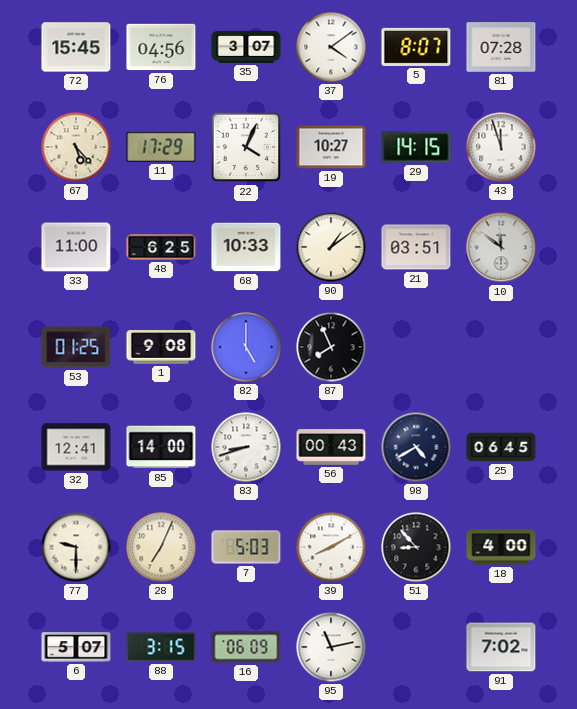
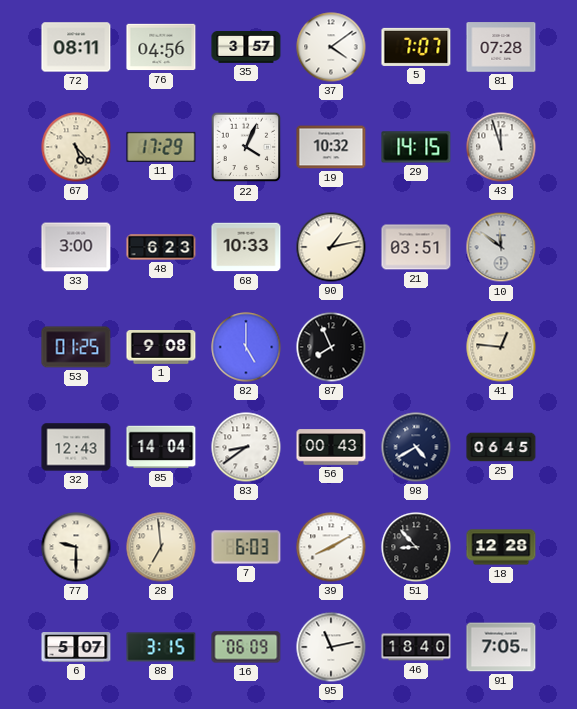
72: 15:45 -> 08:11 (76, 47)
35: 3:07 -> 3:57 (246, 47)
5: 8:07 -> 7:07 (416, 47)
19: 10:27 -> 10:32 (331, 147)
33: 11:00 -> 3:00 (76, 247)
48: 6:25 -> 6:23 (161, 247)
90: 1:09 -> 1:13 (331, 247)
41: none -> 12:46 (501, 347)
32: 12:41 -> 12:43 (76, 447)
85: 14:00 -> 14:04 (161, 447)
83: 8:42 -> 8:39 (246, 447)
28: 7:04 -> 6:59 (161, 547)
7: 5:03 -> 6:03 (246, 547)
18: 4:00 -> 12:28 (501, 547)
46: none -> 18:40 (416, 647)
91: 7:02 -> 7:05 (501, 647)
